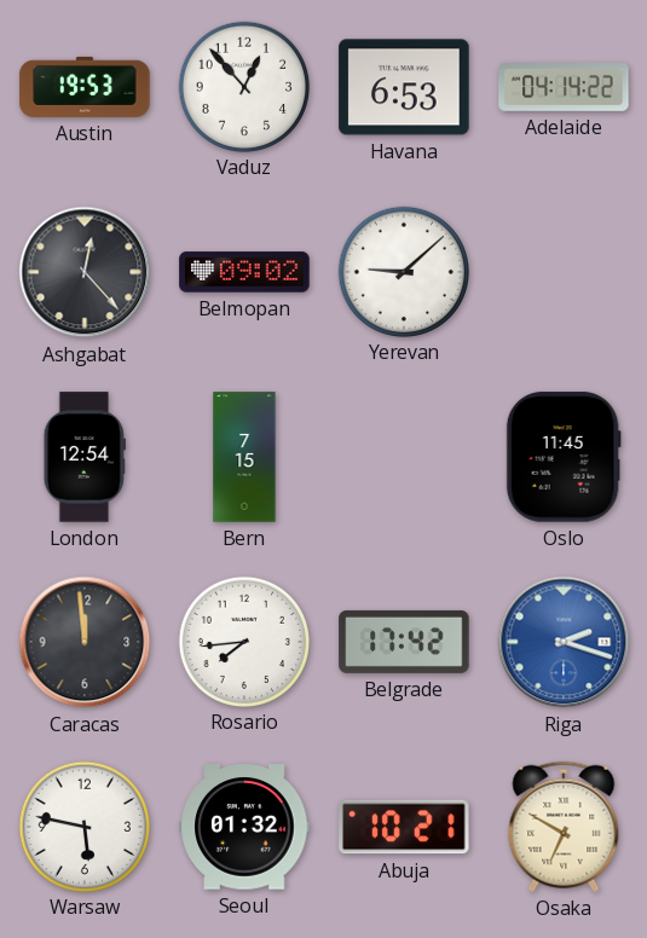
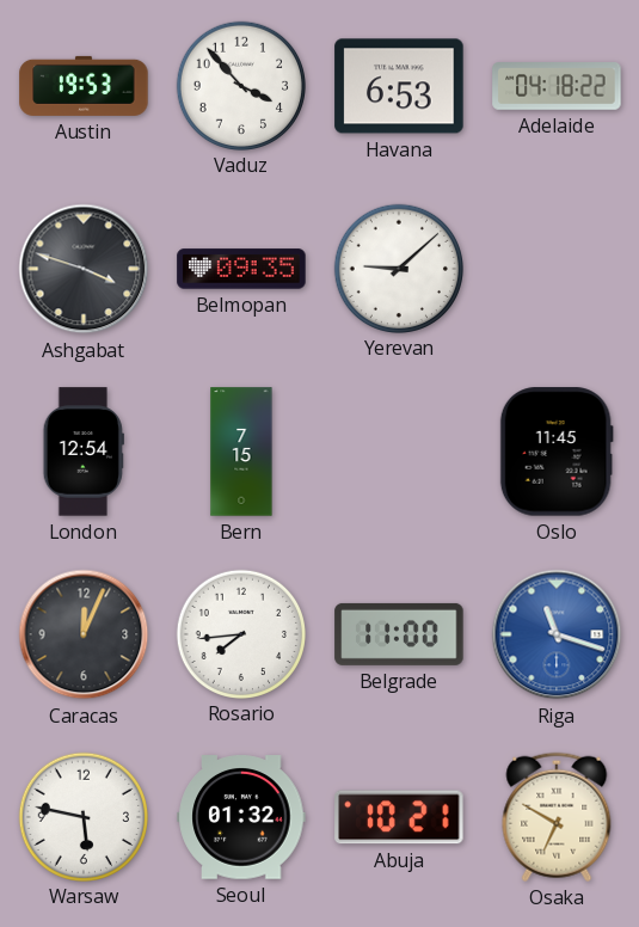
Vaduz: 12:53 -> 3:53 (240, 85)
Adelaide: 04:14 -> 04:18 (557, 87)
Ashgabat: 12:23 -> 3:48 (84, 269)
Belmopan: 09:02 -> 09:35 (241, 269)
Caracas: 11:59 -> 12:04 (84, 634)
Belgrade: 17:42 -> 11:00 (399, 634)
Riga: 2:18 -> 11:18 (557, 634)
